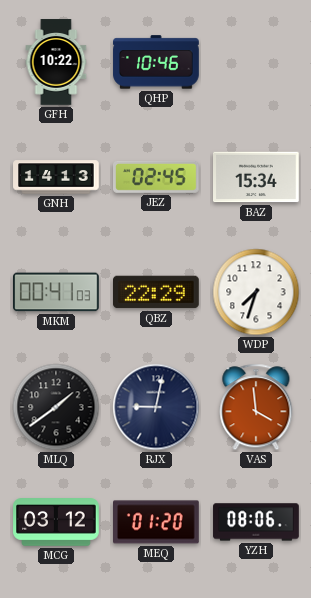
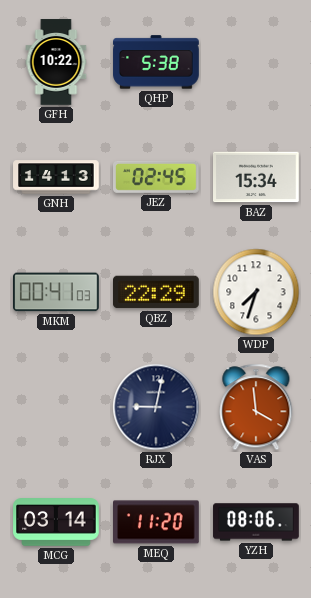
QHP: 10:46 -> 5:38 (156, 62)
MLQ: 1:39 -> none (56, 407)
MCG: 03:12 -> 03:14 (56, 522)
MEQ: 01:20 -> 11:20 (157, 522)
